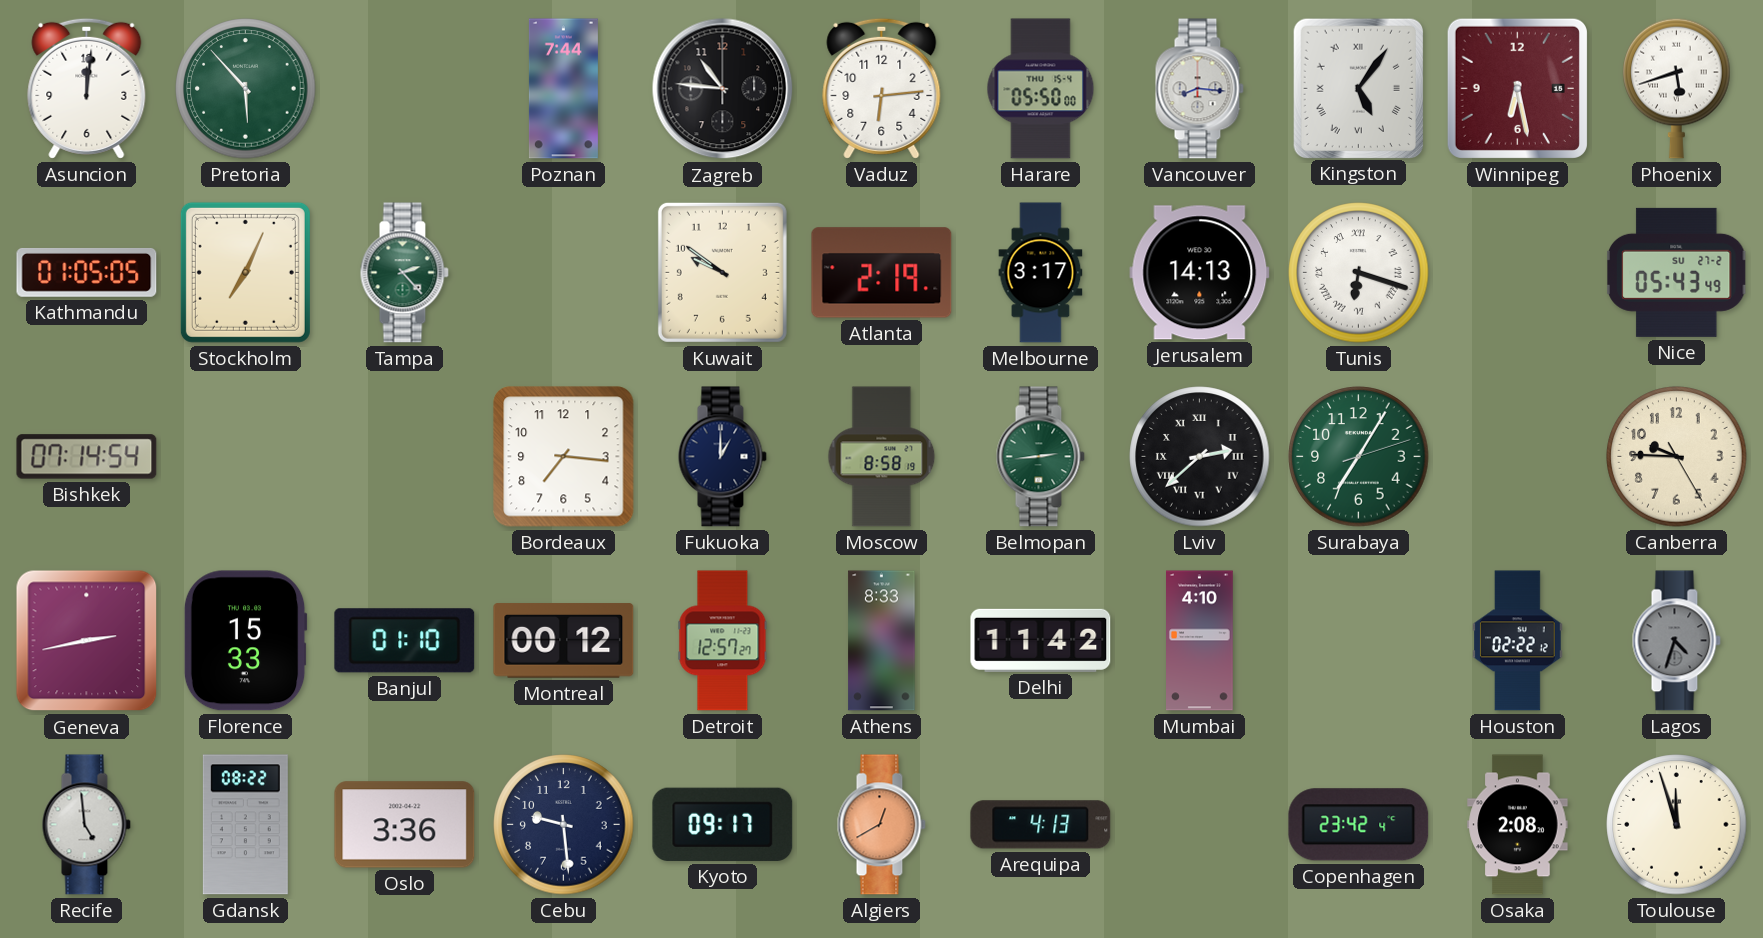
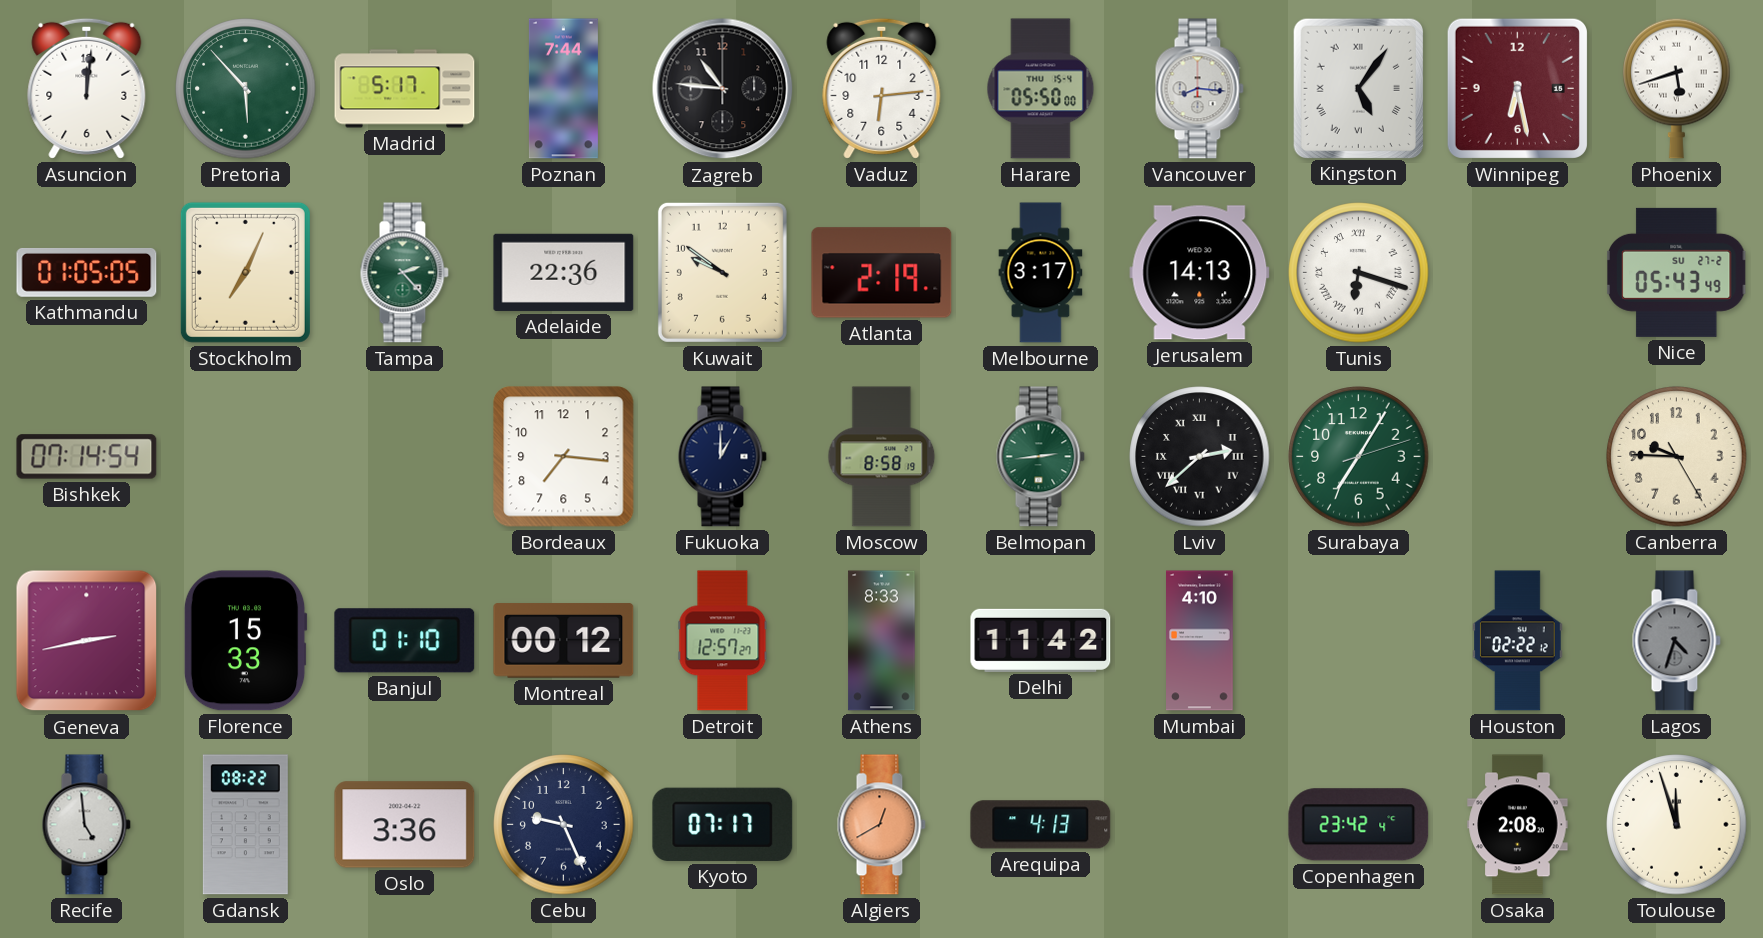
Madrid: none -> 5:17 (405, 89)
Adelaide: none -> 22:36 (564, 272)
Cebu: 9:29 -> 9:26 (564, 825)
Kyoto: 09:17 -> 07:17 (723, 824)
